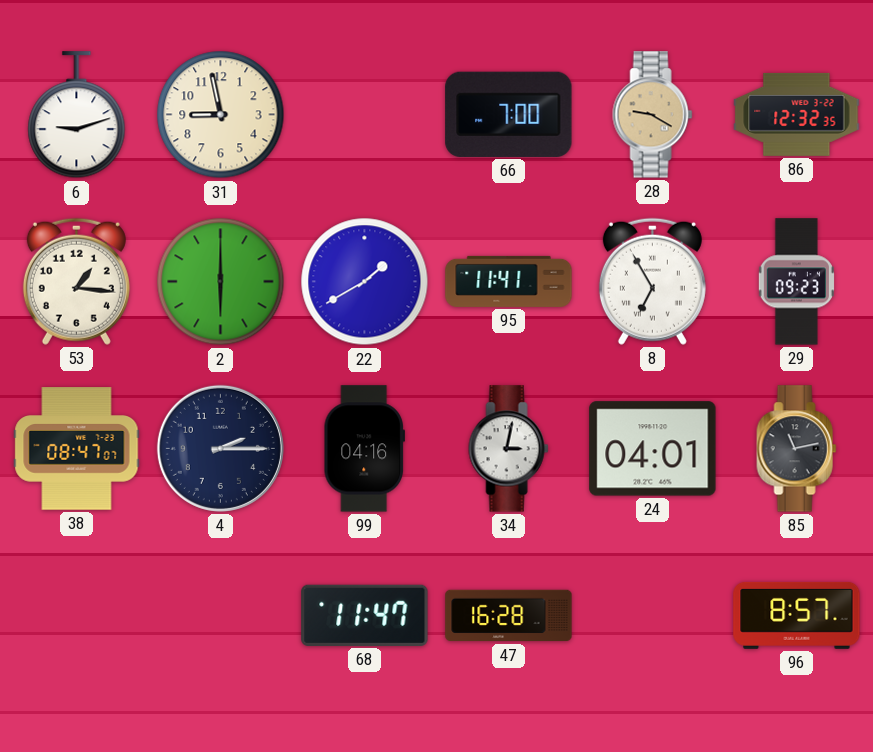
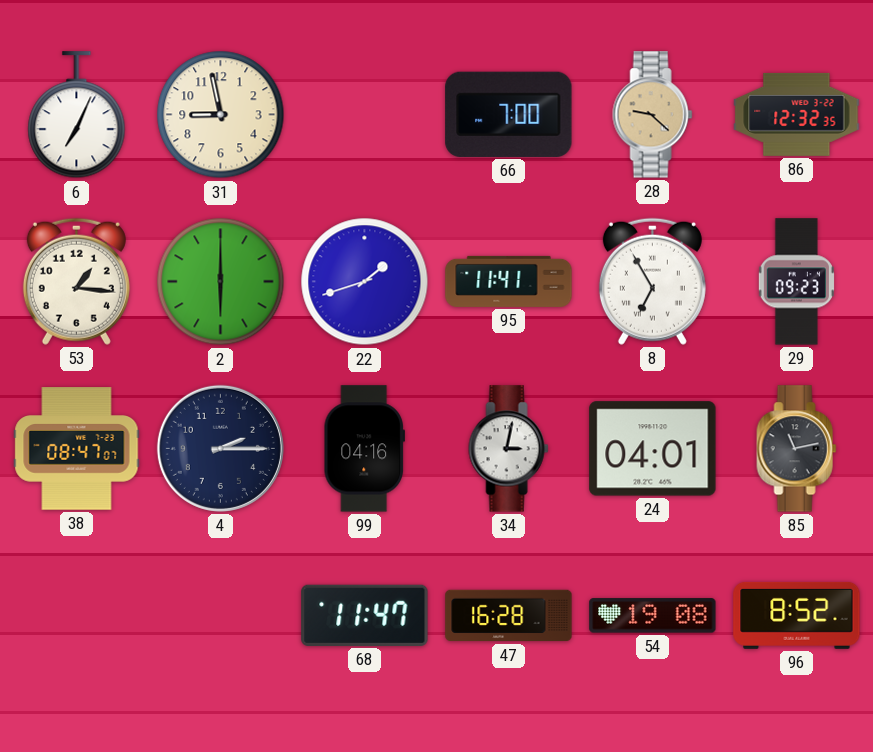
6: 9:12 -> 7:04 (77, 115)
28: 9:20 -> 9:22 (653, 115)
22: 1:40 -> 1:42 (365, 282)
54: none -> 19:08 (653, 616)
96: 8:57 -> 8:52 (797, 615)
